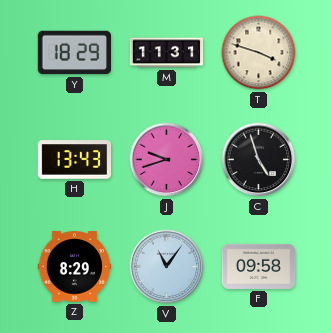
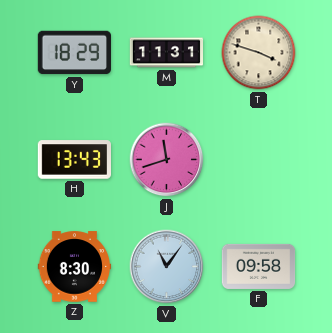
J: 9:42 -> 11:42 (167, 160)
C: 4:57 -> none (259, 160)
Z: 8:29 -> 8:30 (75, 267)
